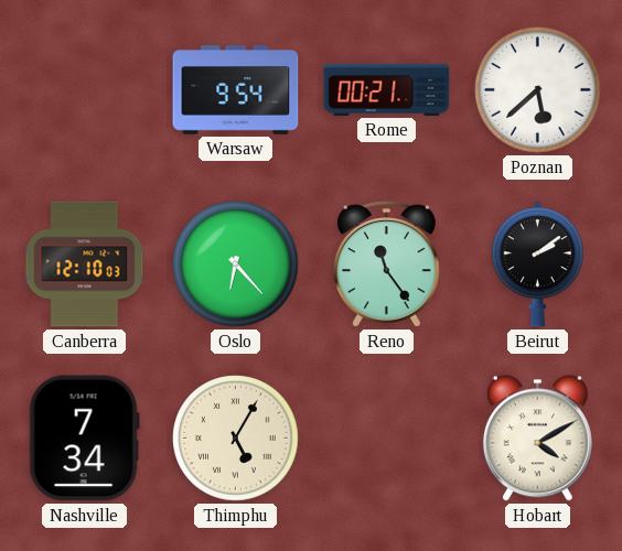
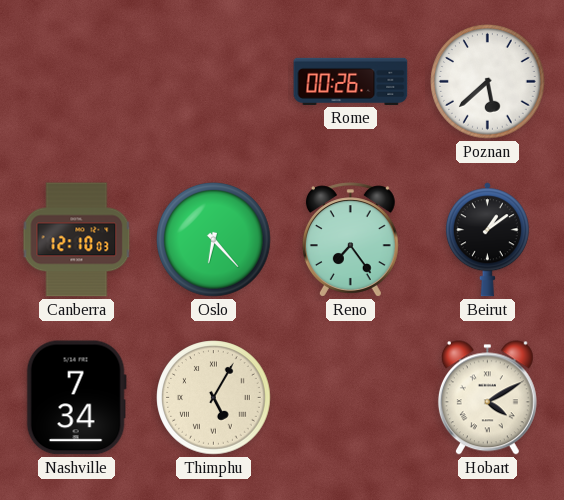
Warsaw: 9:54 -> none (236, 90)
Rome: 00:21 -> 00:26 (351, 81)
Reno: 11:24 -> 7:24 (350, 240)
Beirut: 2:09 -> 1:09 (487, 240)
